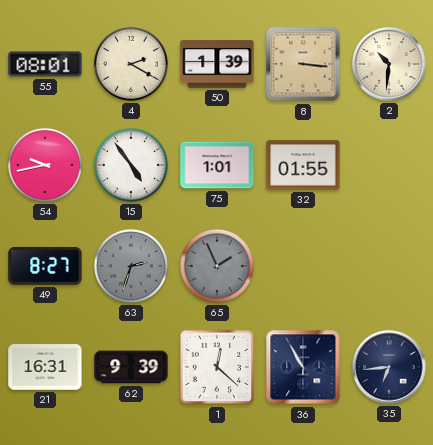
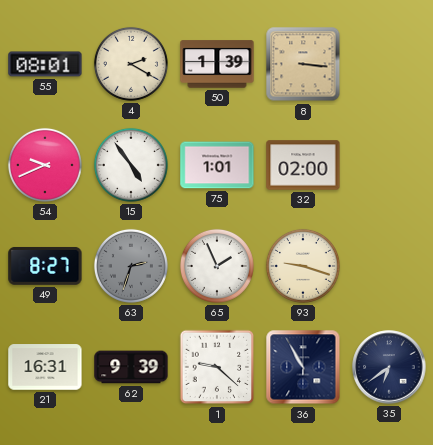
2: 10:31 -> none (389, 64)
54: 9:43 -> 9:41 (45, 165)
32: 01:55 -> 02:00 (303, 165)
65 dial: grey -> white (217, 266)
93: none -> 9:18 (303, 266)
1: 12:22 -> 9:22 (217, 367)
35: 6:44 -> 6:39 (389, 367)
